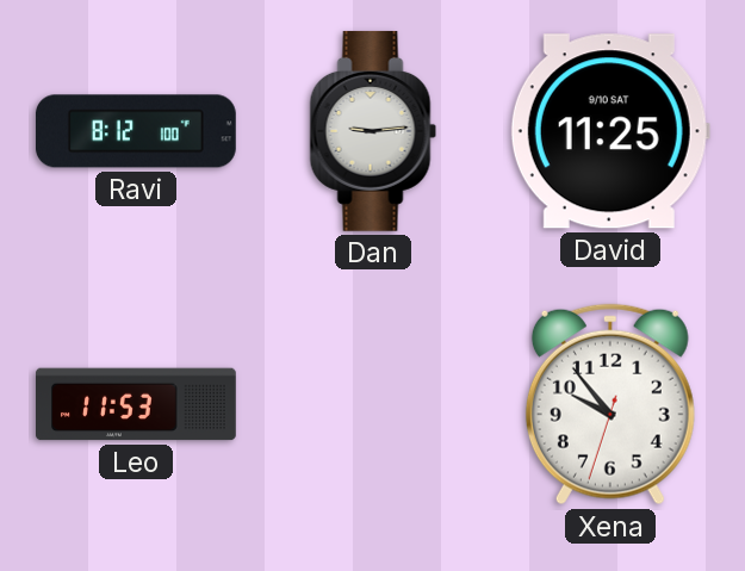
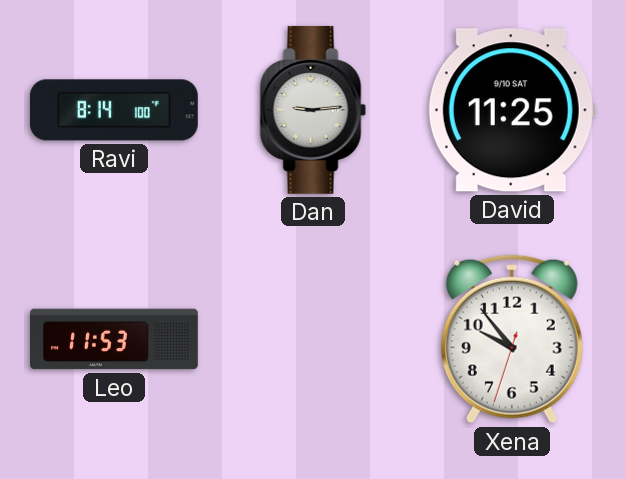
Ravi: 8:12 -> 8:14 (114, 110)
